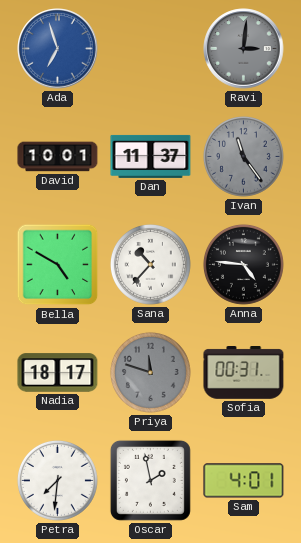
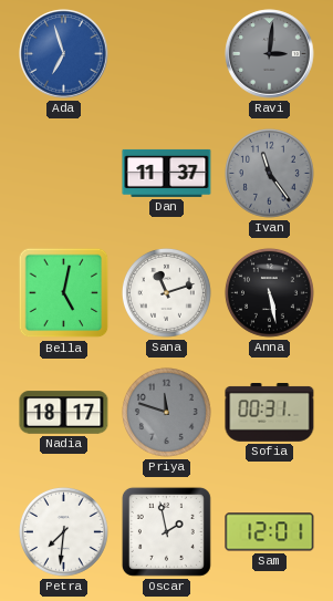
David: 10:01 -> none (58, 157)
Bella: 4:50 -> 5:02 (64, 293)
Sana: 10:37 -> 11:12 (166, 292)
Anna: 4:46 -> 5:28 (269, 292)
Sam: 4:01 -> 12:01 (270, 532)
